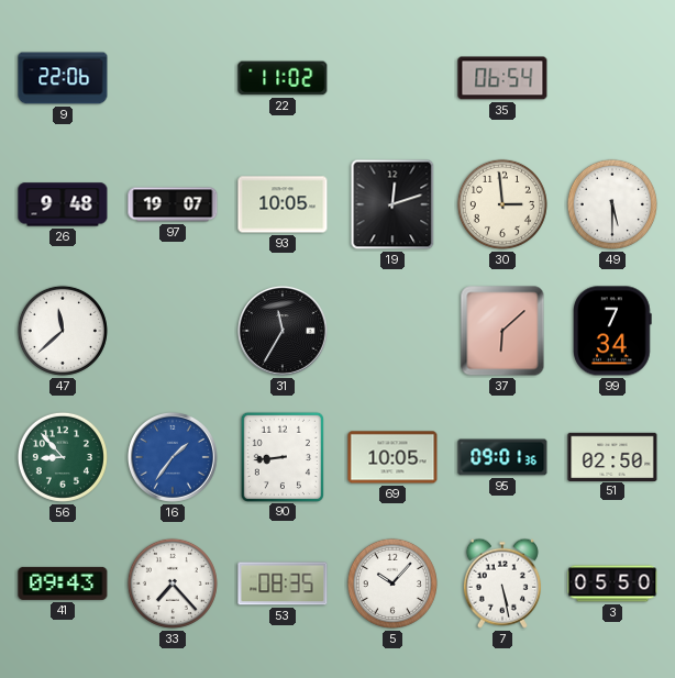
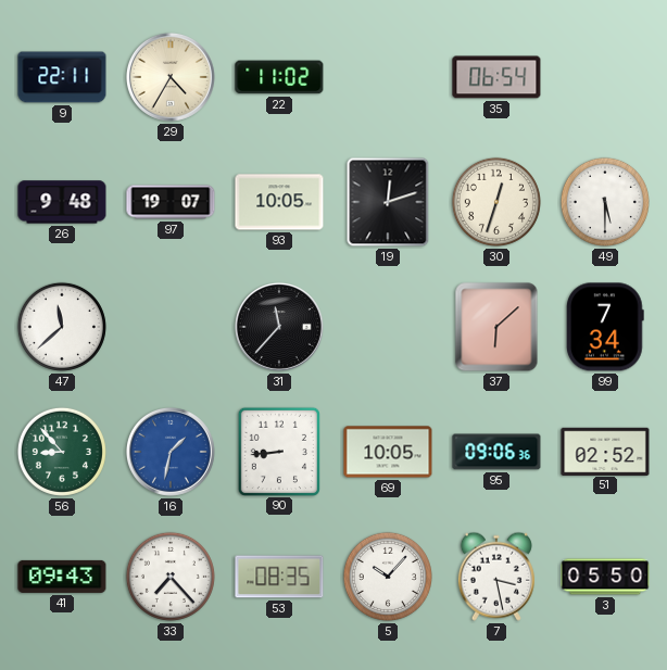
9: 22:06 -> 22:11 (62, 77)
29: none -> 4:35 (171, 77)
30: 2:59 -> 12:33 (496, 202)
31: 11:35 -> 11:37 (279, 327)
16: 1:36 -> 1:32 (171, 452)
95: 09:01 -> 09:06 (496, 452)
51: 02:50 -> 02:52 (605, 451)
7: 5:28 -> 3:28 (496, 577)
